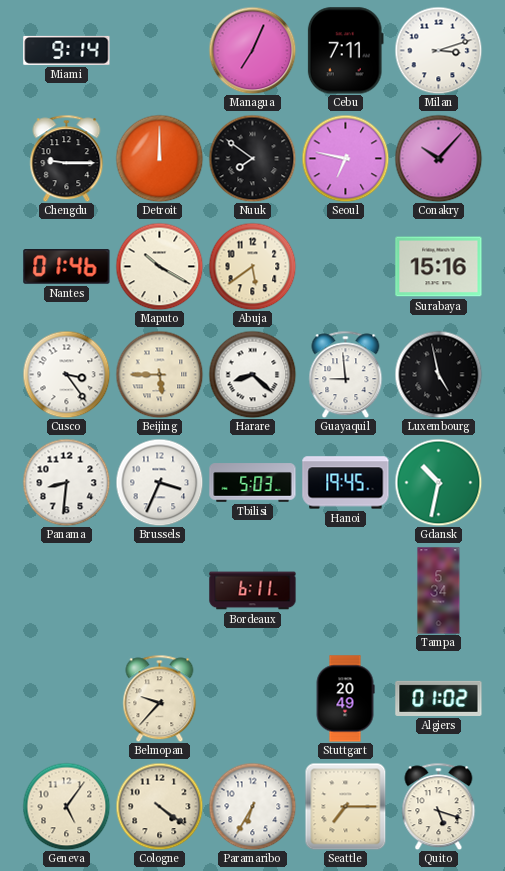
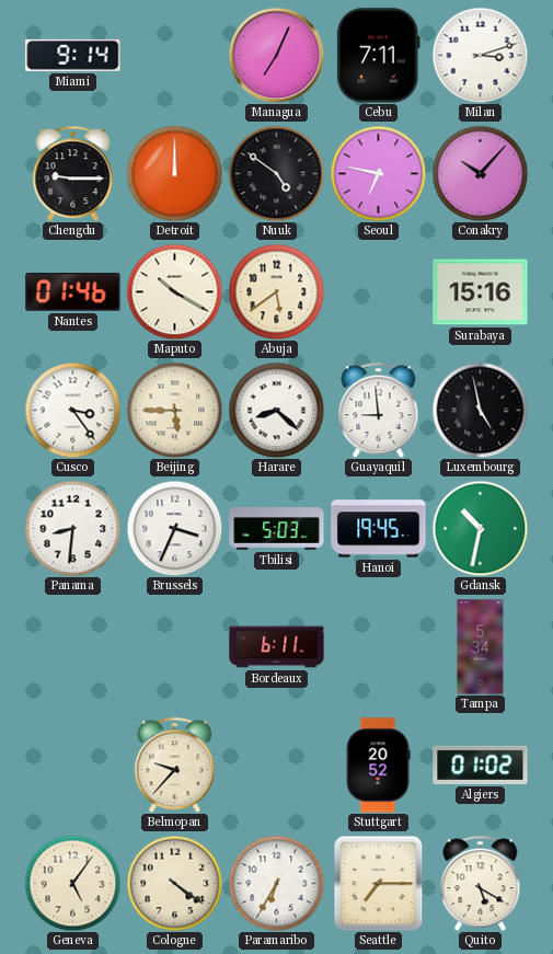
Nuuk: 7:51 -> 4:51 (276, 173)
Stuttgart: 20:49 -> 20:52 (378, 766)
Quito: 5:18 -> 5:20 (481, 883)
